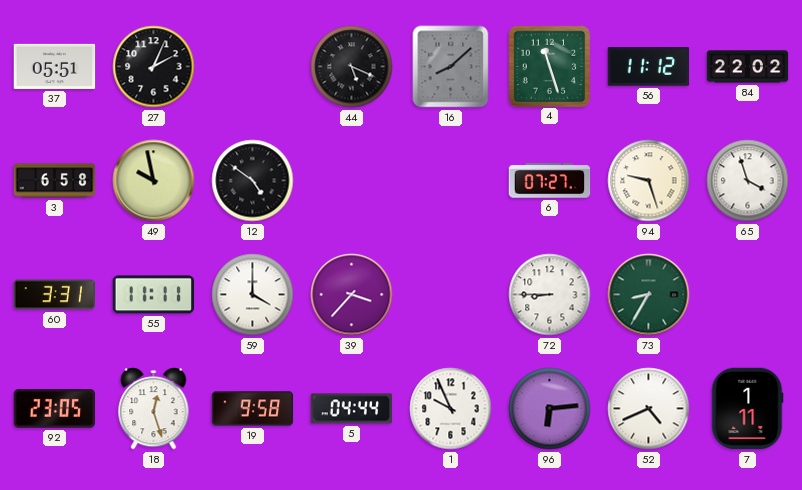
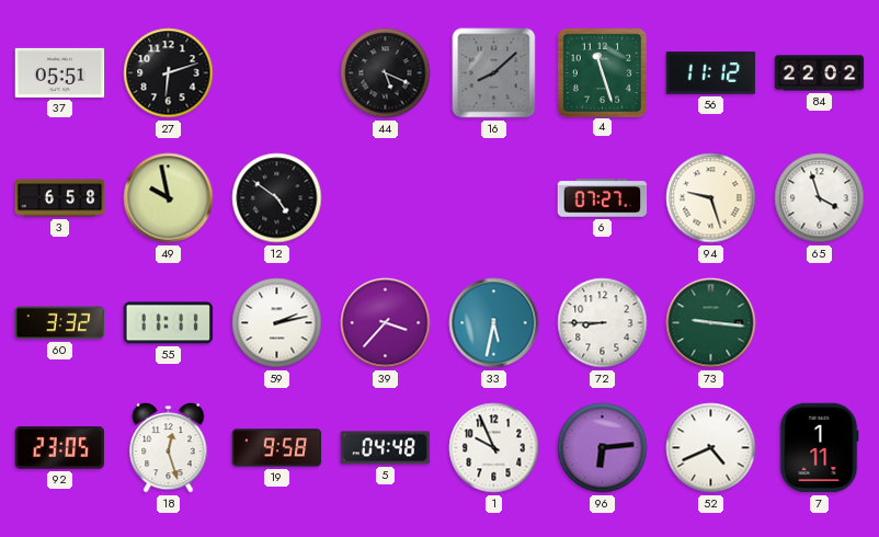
27: 2:04 -> 6:12 (169, 73)
60: 3:31 -> 3:32 (60, 323)
59: 4:00 -> 2:13 (277, 323)
33: none -> 5:32 (494, 323)
73: 8:35 -> 9:16 (711, 323)
5: 04:44 -> 04:48 (386, 448)
